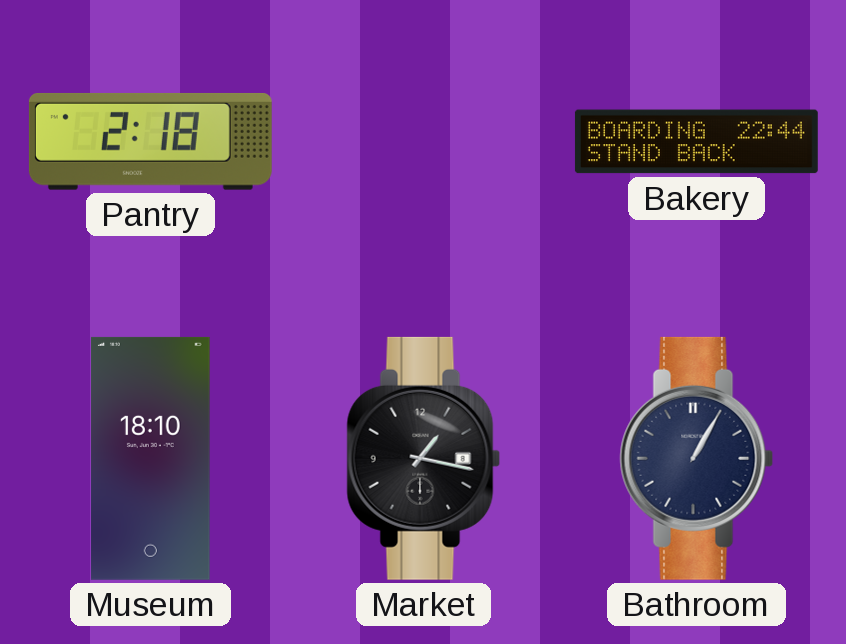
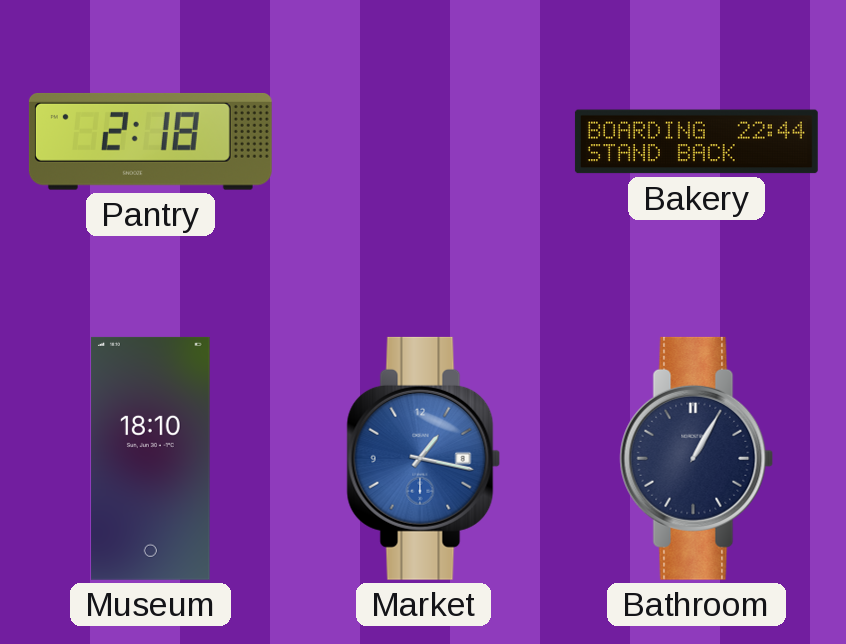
Market dial: black -> blue (424, 458)
